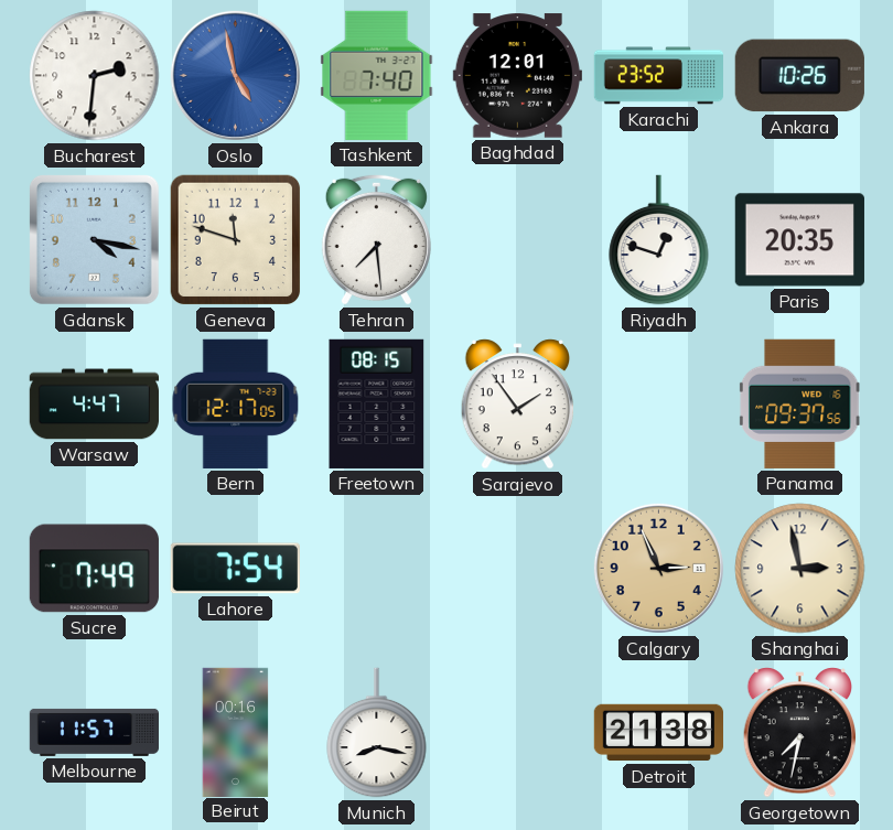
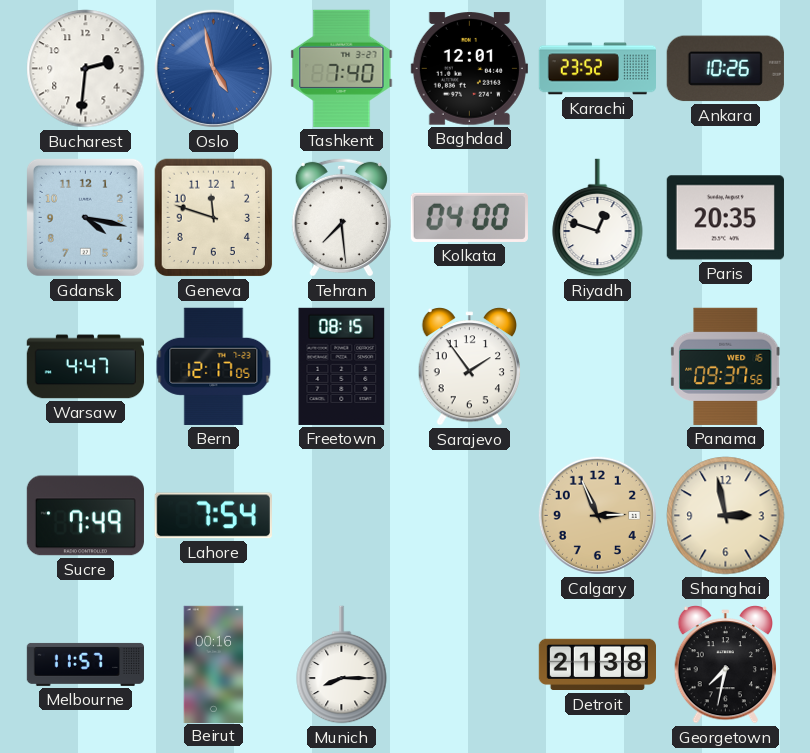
Kolkata: none -> 04:00 (469, 217)
Munich: 8:17 -> 8:15 (342, 665)
